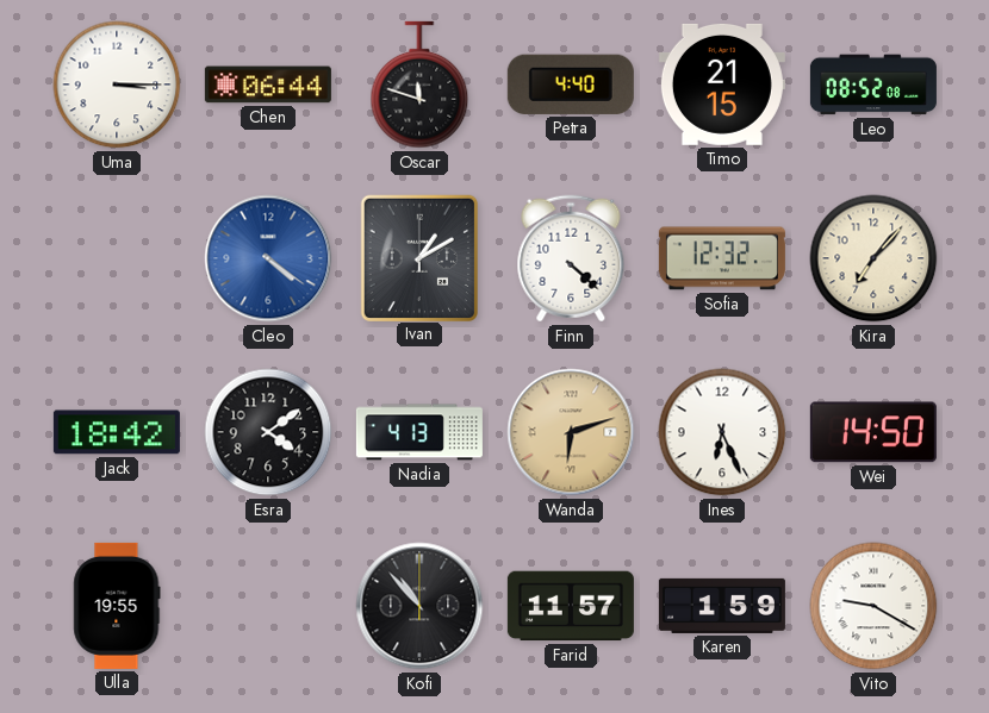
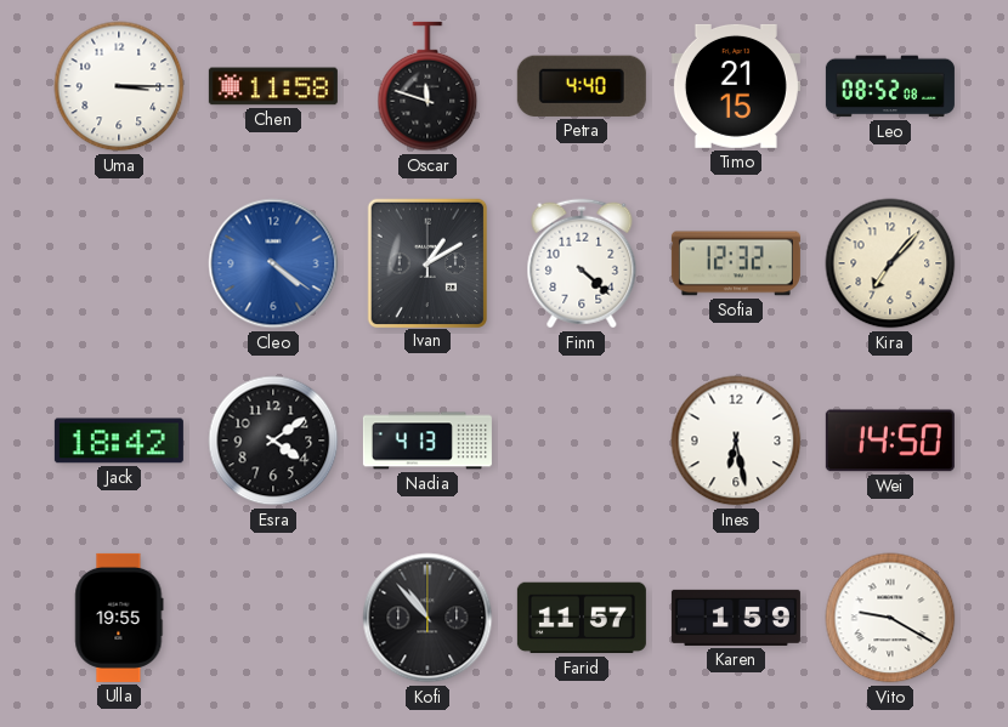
Chen: 06:44 -> 11:58 (273, 86)
Wanda: 6:12 -> none (571, 432)
Ines: 6:26 -> 6:28 (736, 441)
